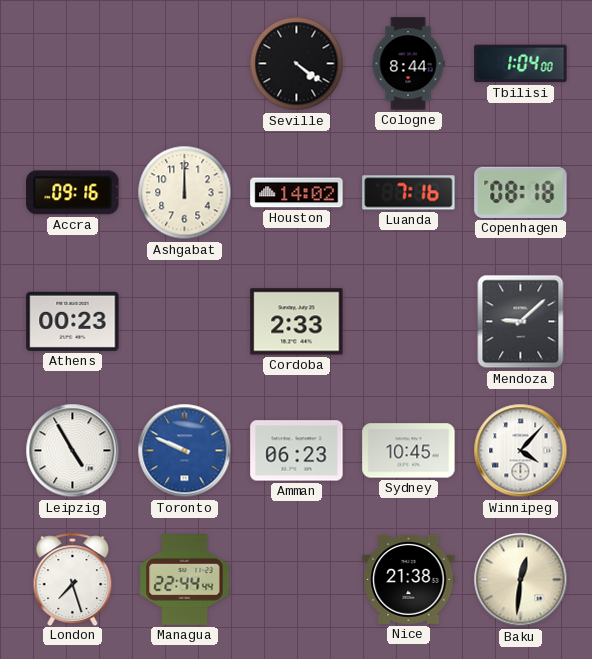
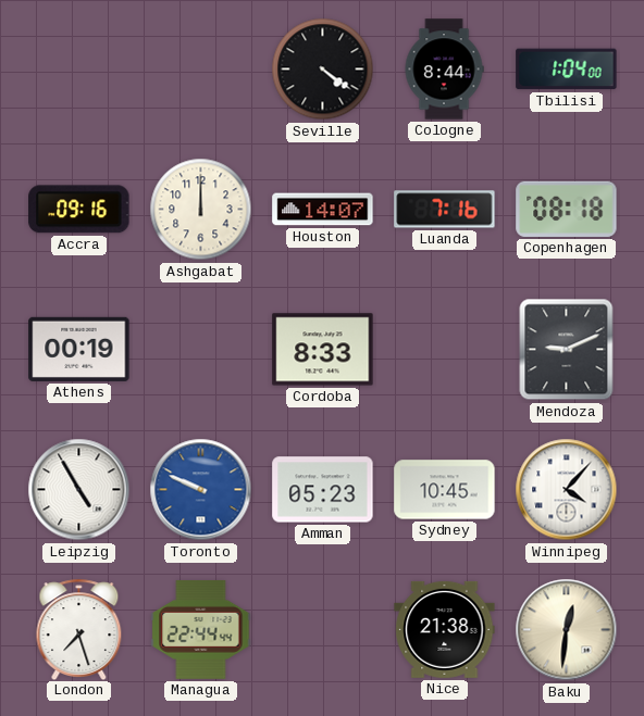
Houston: 14:02 -> 14:07 (323, 210)
Athens: 00:23 -> 00:19 (79, 349)
Cordoba: 2:33 -> 8:33 (323, 350)
Mendoza: 9:08 -> 9:11 (567, 350)
Amman: 06:23 -> 05:23 (323, 490)
